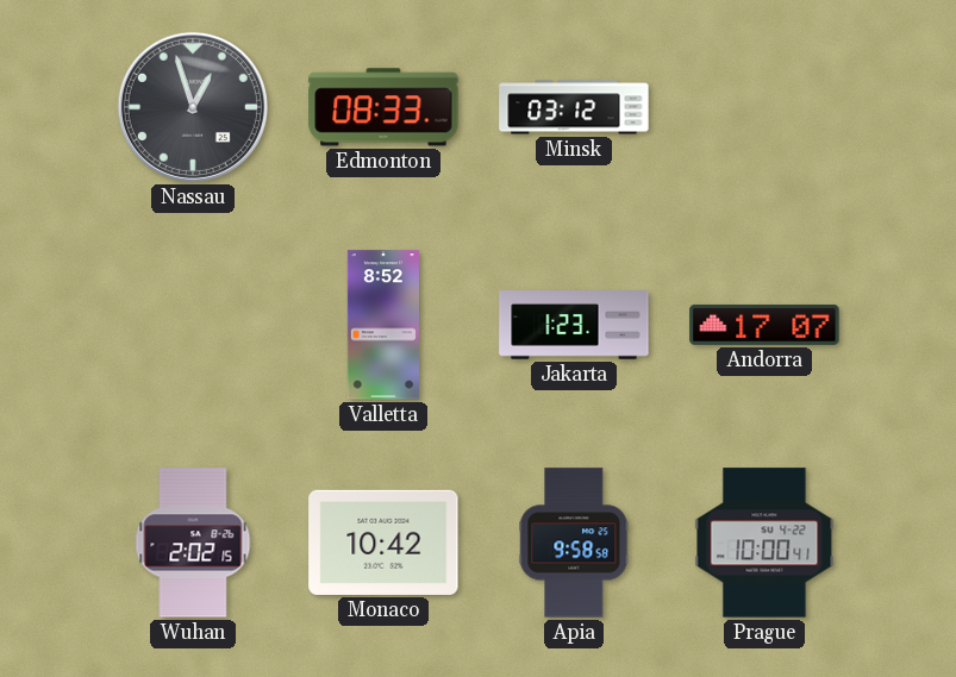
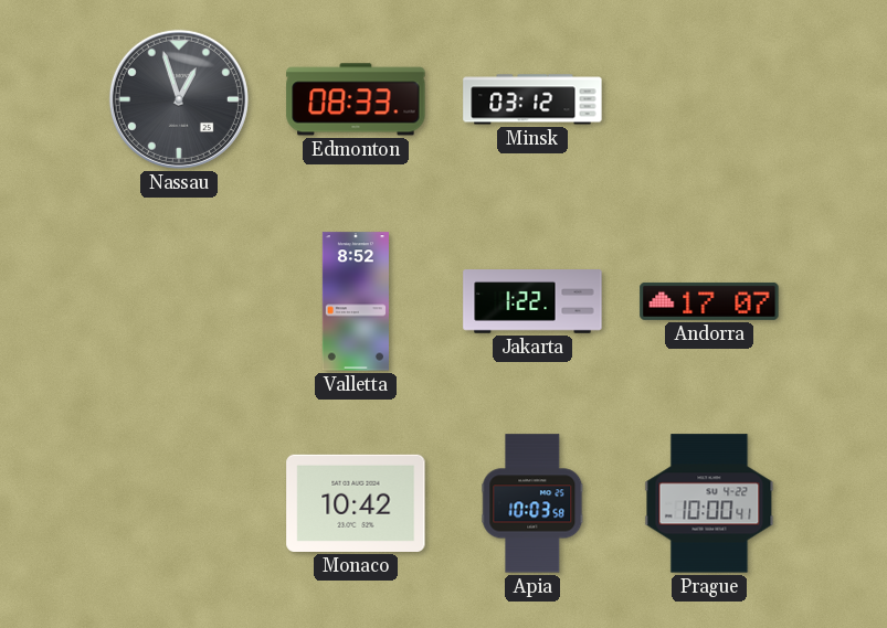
Jakarta: 1:23 -> 1:22 (532, 301)
Wuhan: 2:02 -> none (193, 543)
Apia: 9:58 -> 10:03 (532, 503)
